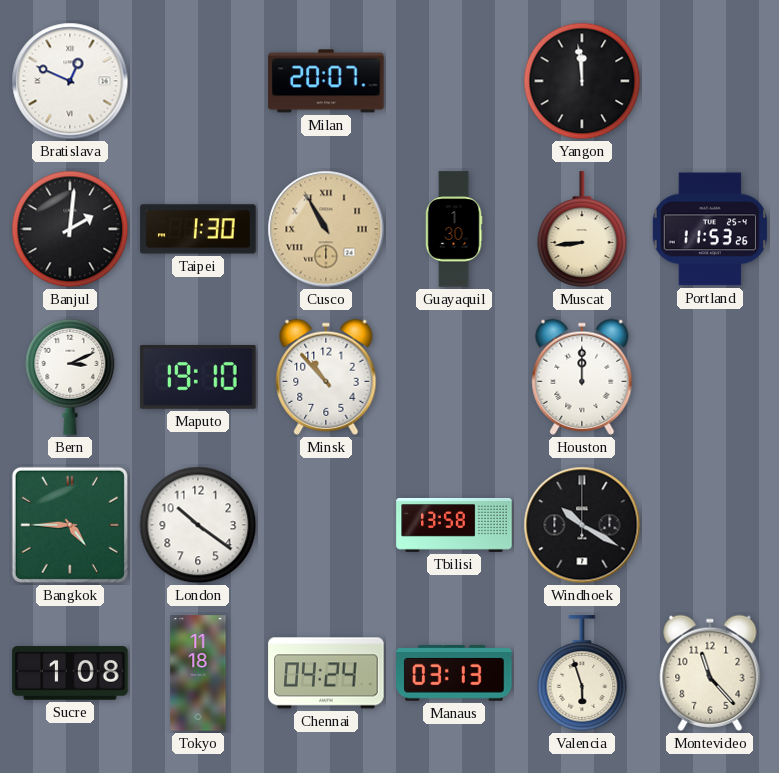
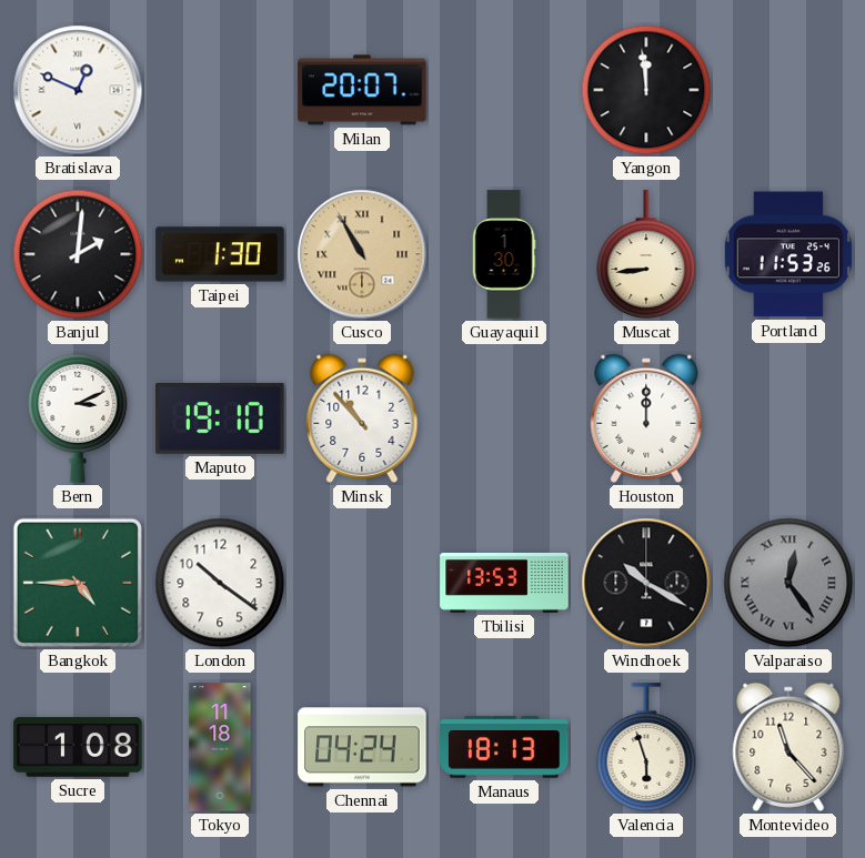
Tbilisi: 13:58 -> 13:53 (504, 583)
Valparaiso: none -> 12:24 (788, 583)
Manaus: 03:13 -> 18:13 (504, 747)
